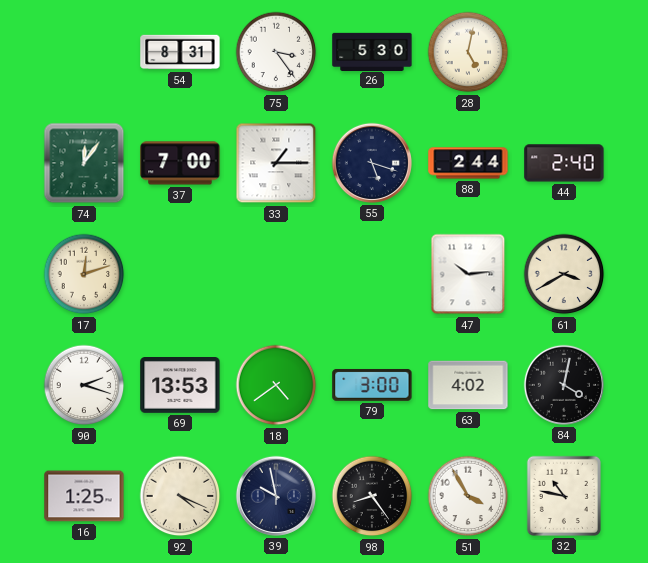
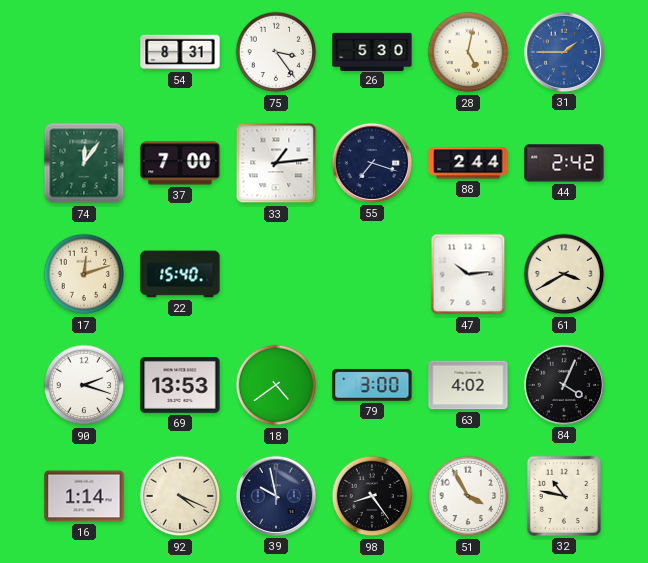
31: none -> 1:45 (564, 52)
33: 1:15 -> 1:14 (276, 163)
55: 5:18 -> 7:18 (372, 163)
44: 2:40 -> 2:42 (564, 163)
22: none -> 15:40 (180, 274)
84: 4:02 -> 4:04 (564, 385)
16: 1:25 -> 1:14 (84, 496)
